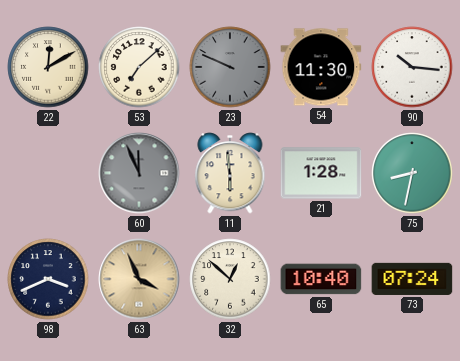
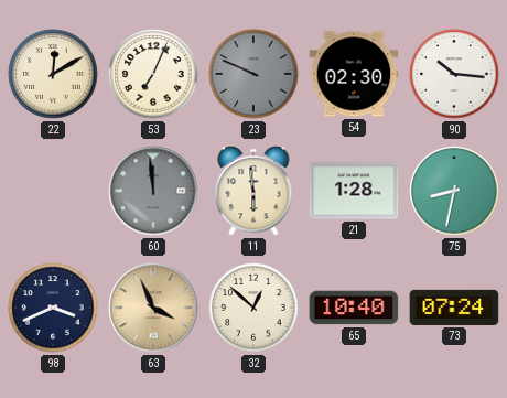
53: 7:08 -> 7:04 (153, 74)
54: 11:30 -> 02:30 (354, 74)
60: 11:56 -> 11:59 (153, 191)
